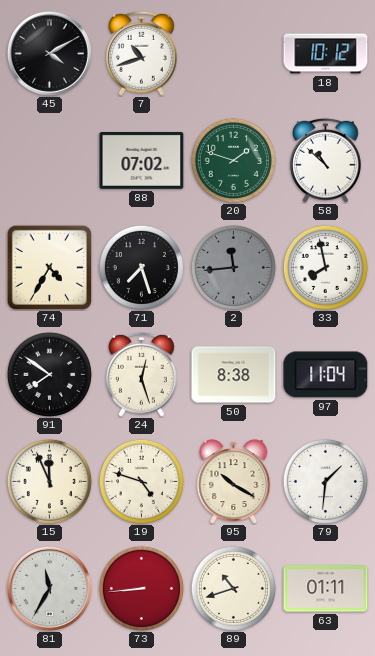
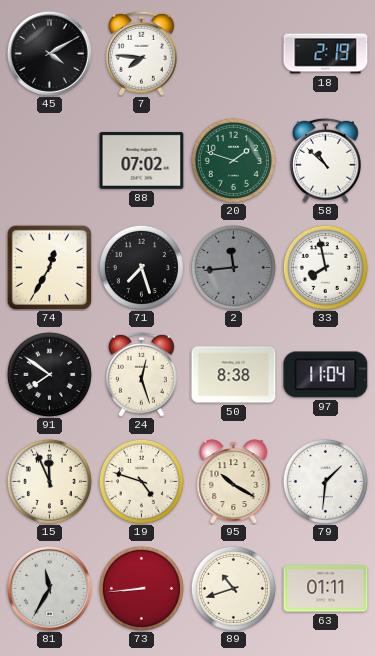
7: 10:42 -> 7:46 (141, 53)
18: 10:12 -> 2:19 (326, 54)
74: 4:35 -> 12:35 (49, 267)
